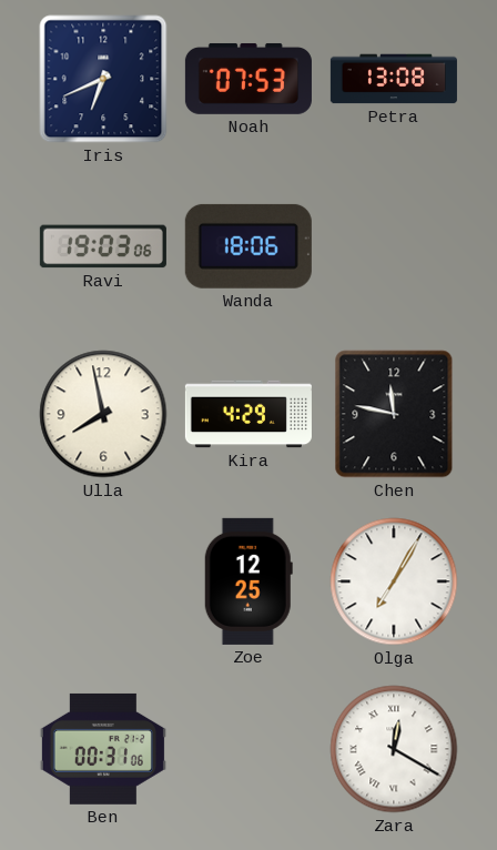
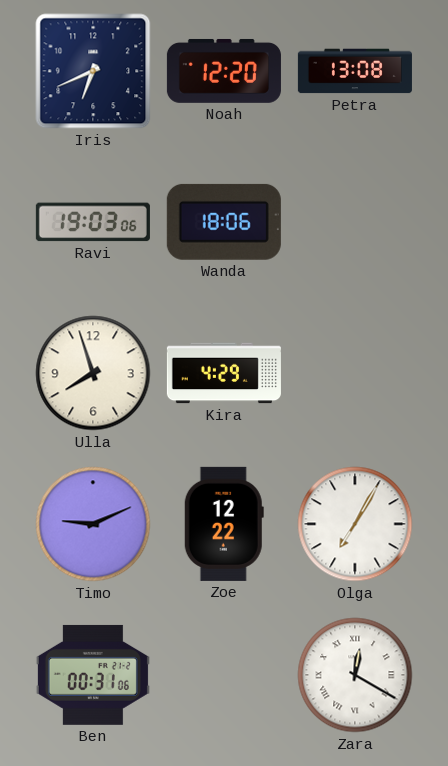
Noah: 07:53 -> 12:20 (224, 71)
Ulla: 7:58 -> 7:57 (93, 373)
Chen: 11:47 -> none (394, 414)
Timo: none -> 9:11 (93, 524)
Zoe: 12:25 -> 12:22 (224, 524)
